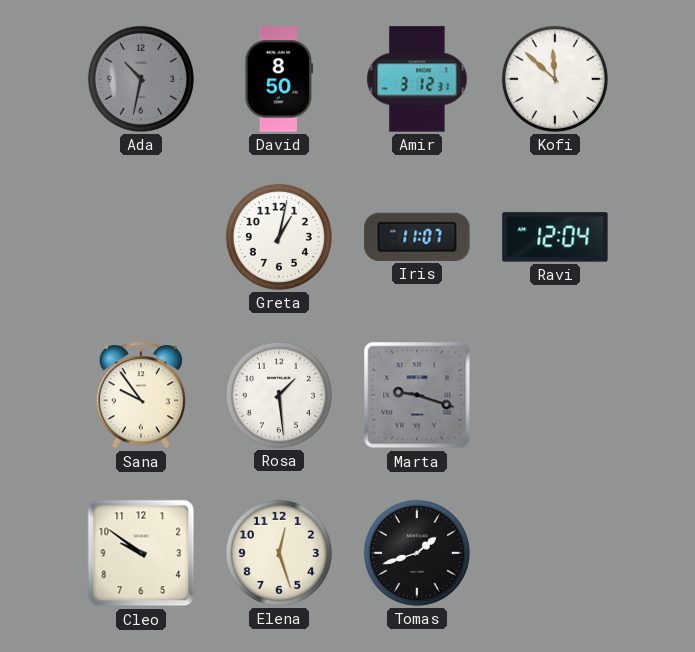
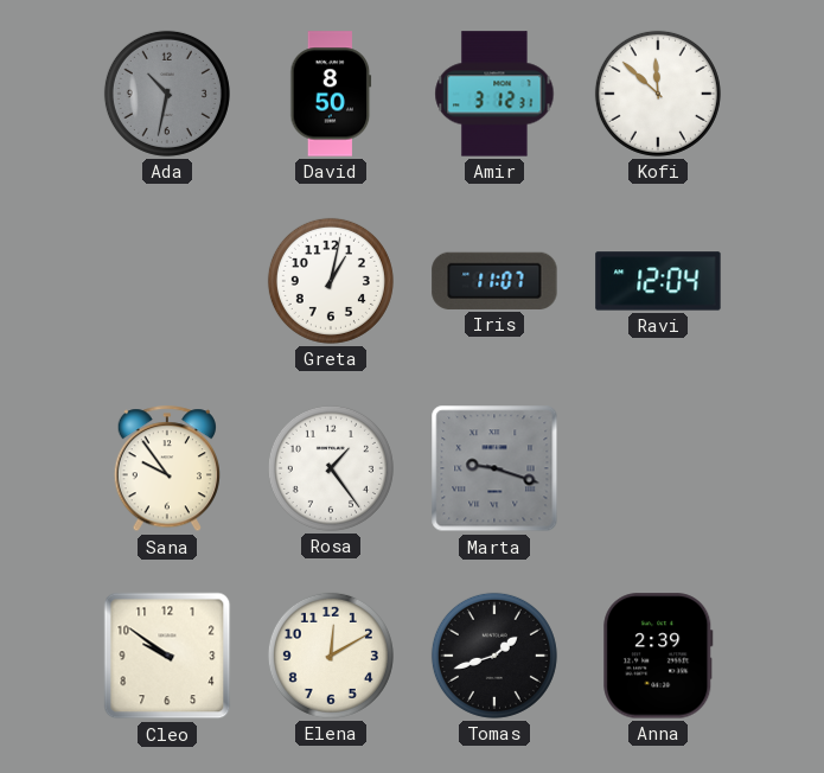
Rosa: 1:29 -> 1:24 (331, 468)
Elena: 12:27 -> 12:10 (331, 656)
Anna: none -> 2:39 (658, 656)
